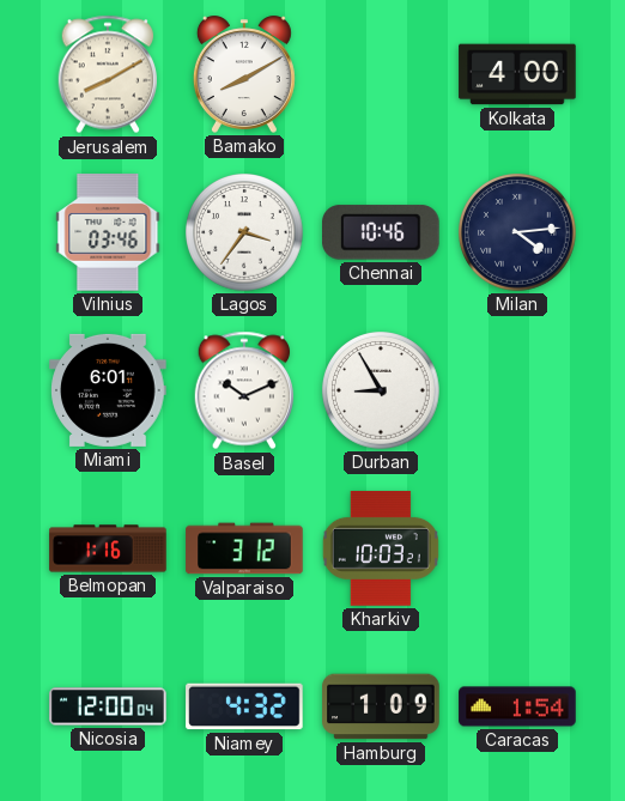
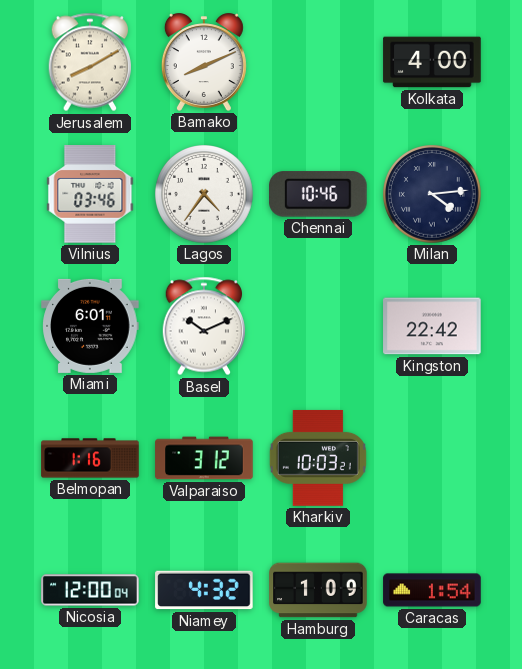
Bamako: 8:10 -> 8:11 (204, 62)
Lagos: 3:36 -> 4:36 (205, 195)
Durban: 8:55 -> none (382, 392)
Kingston: none -> 22:42 (432, 326)
